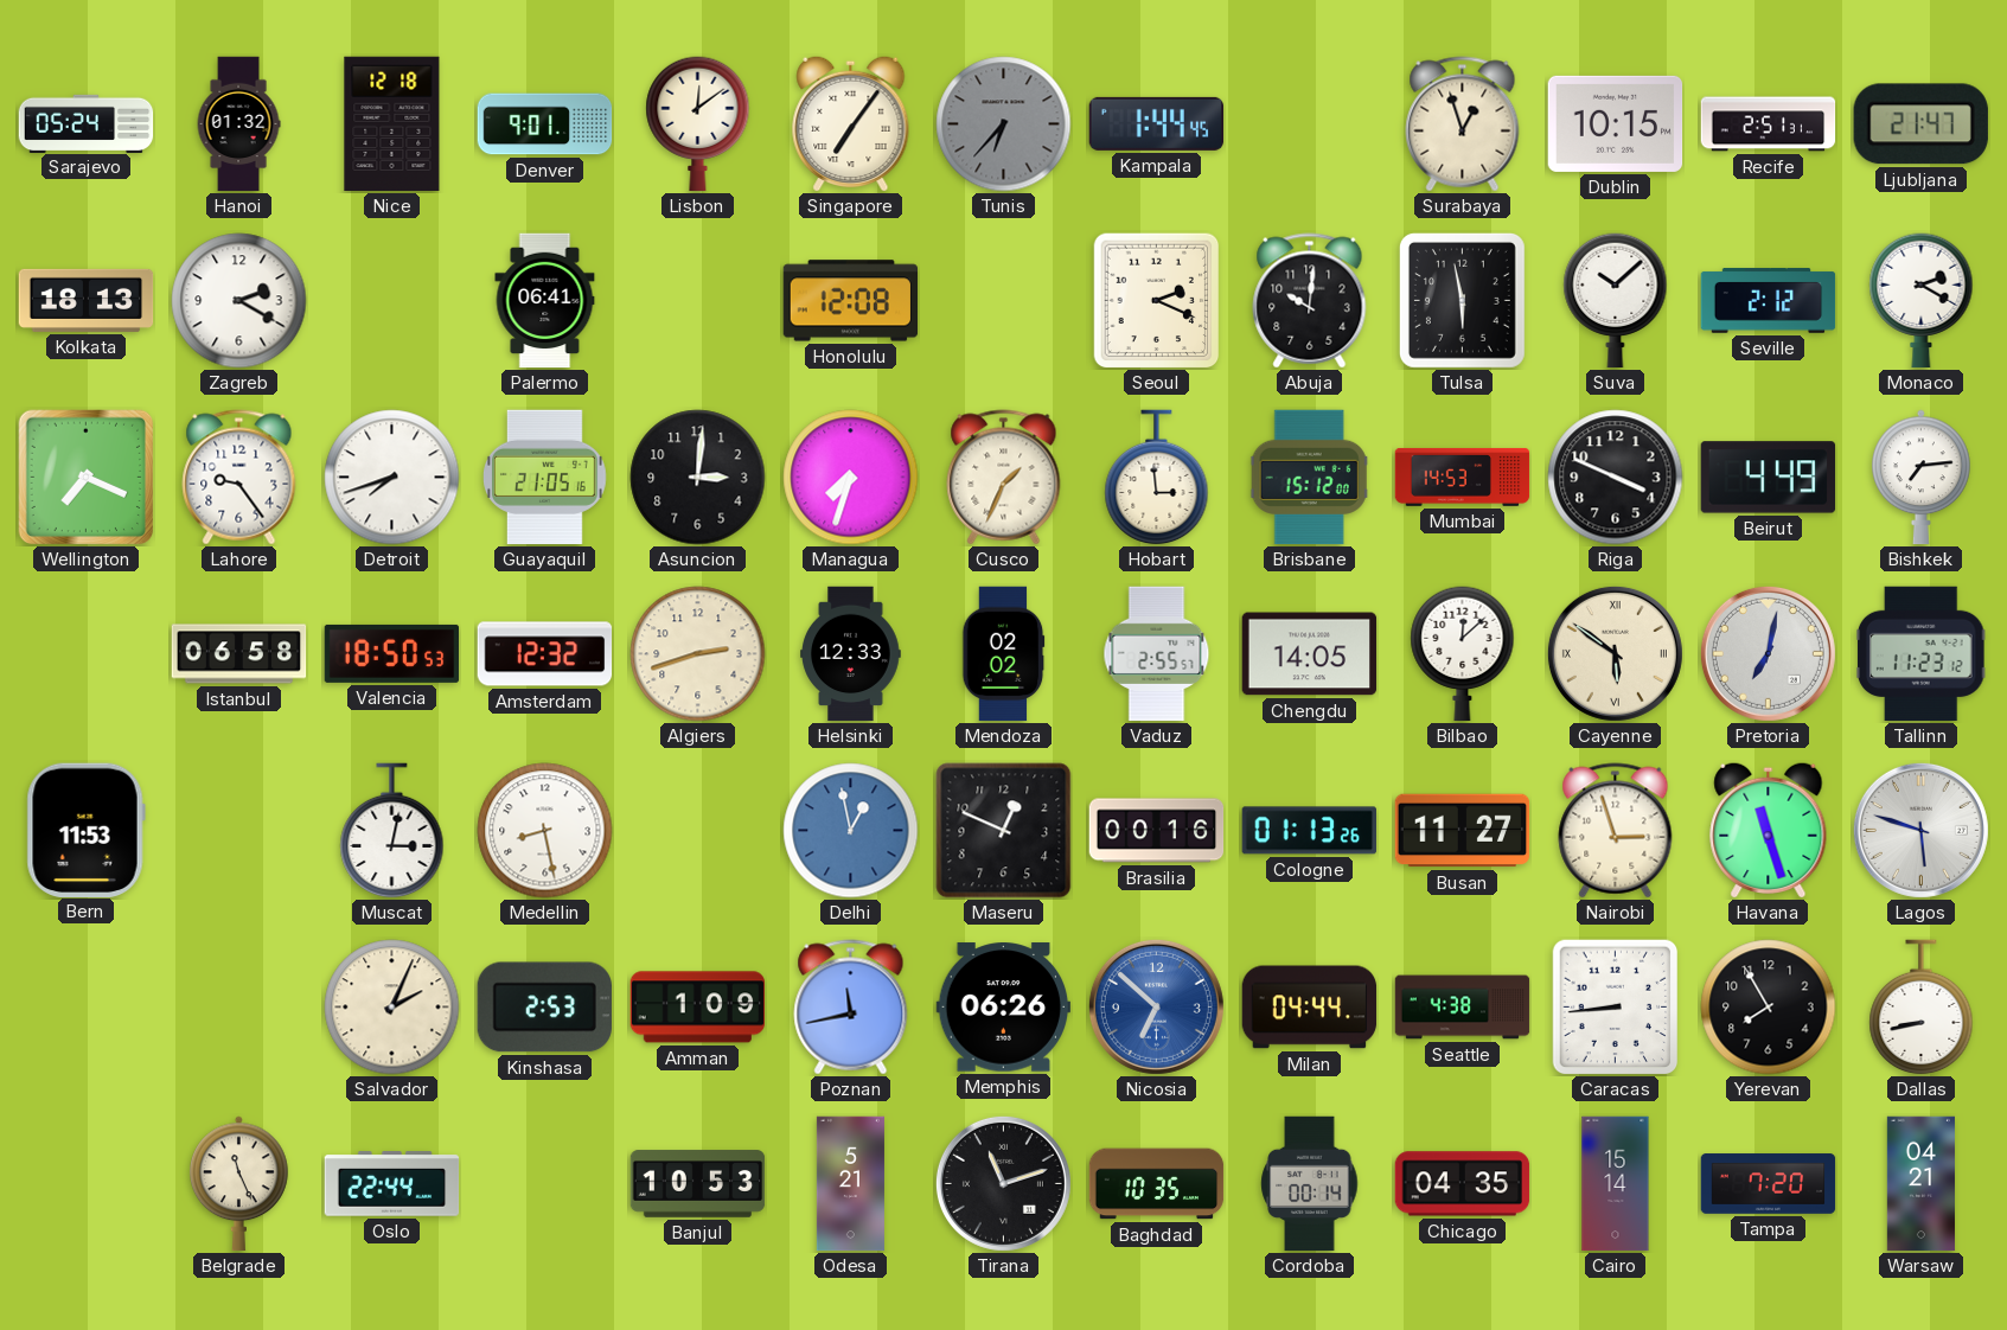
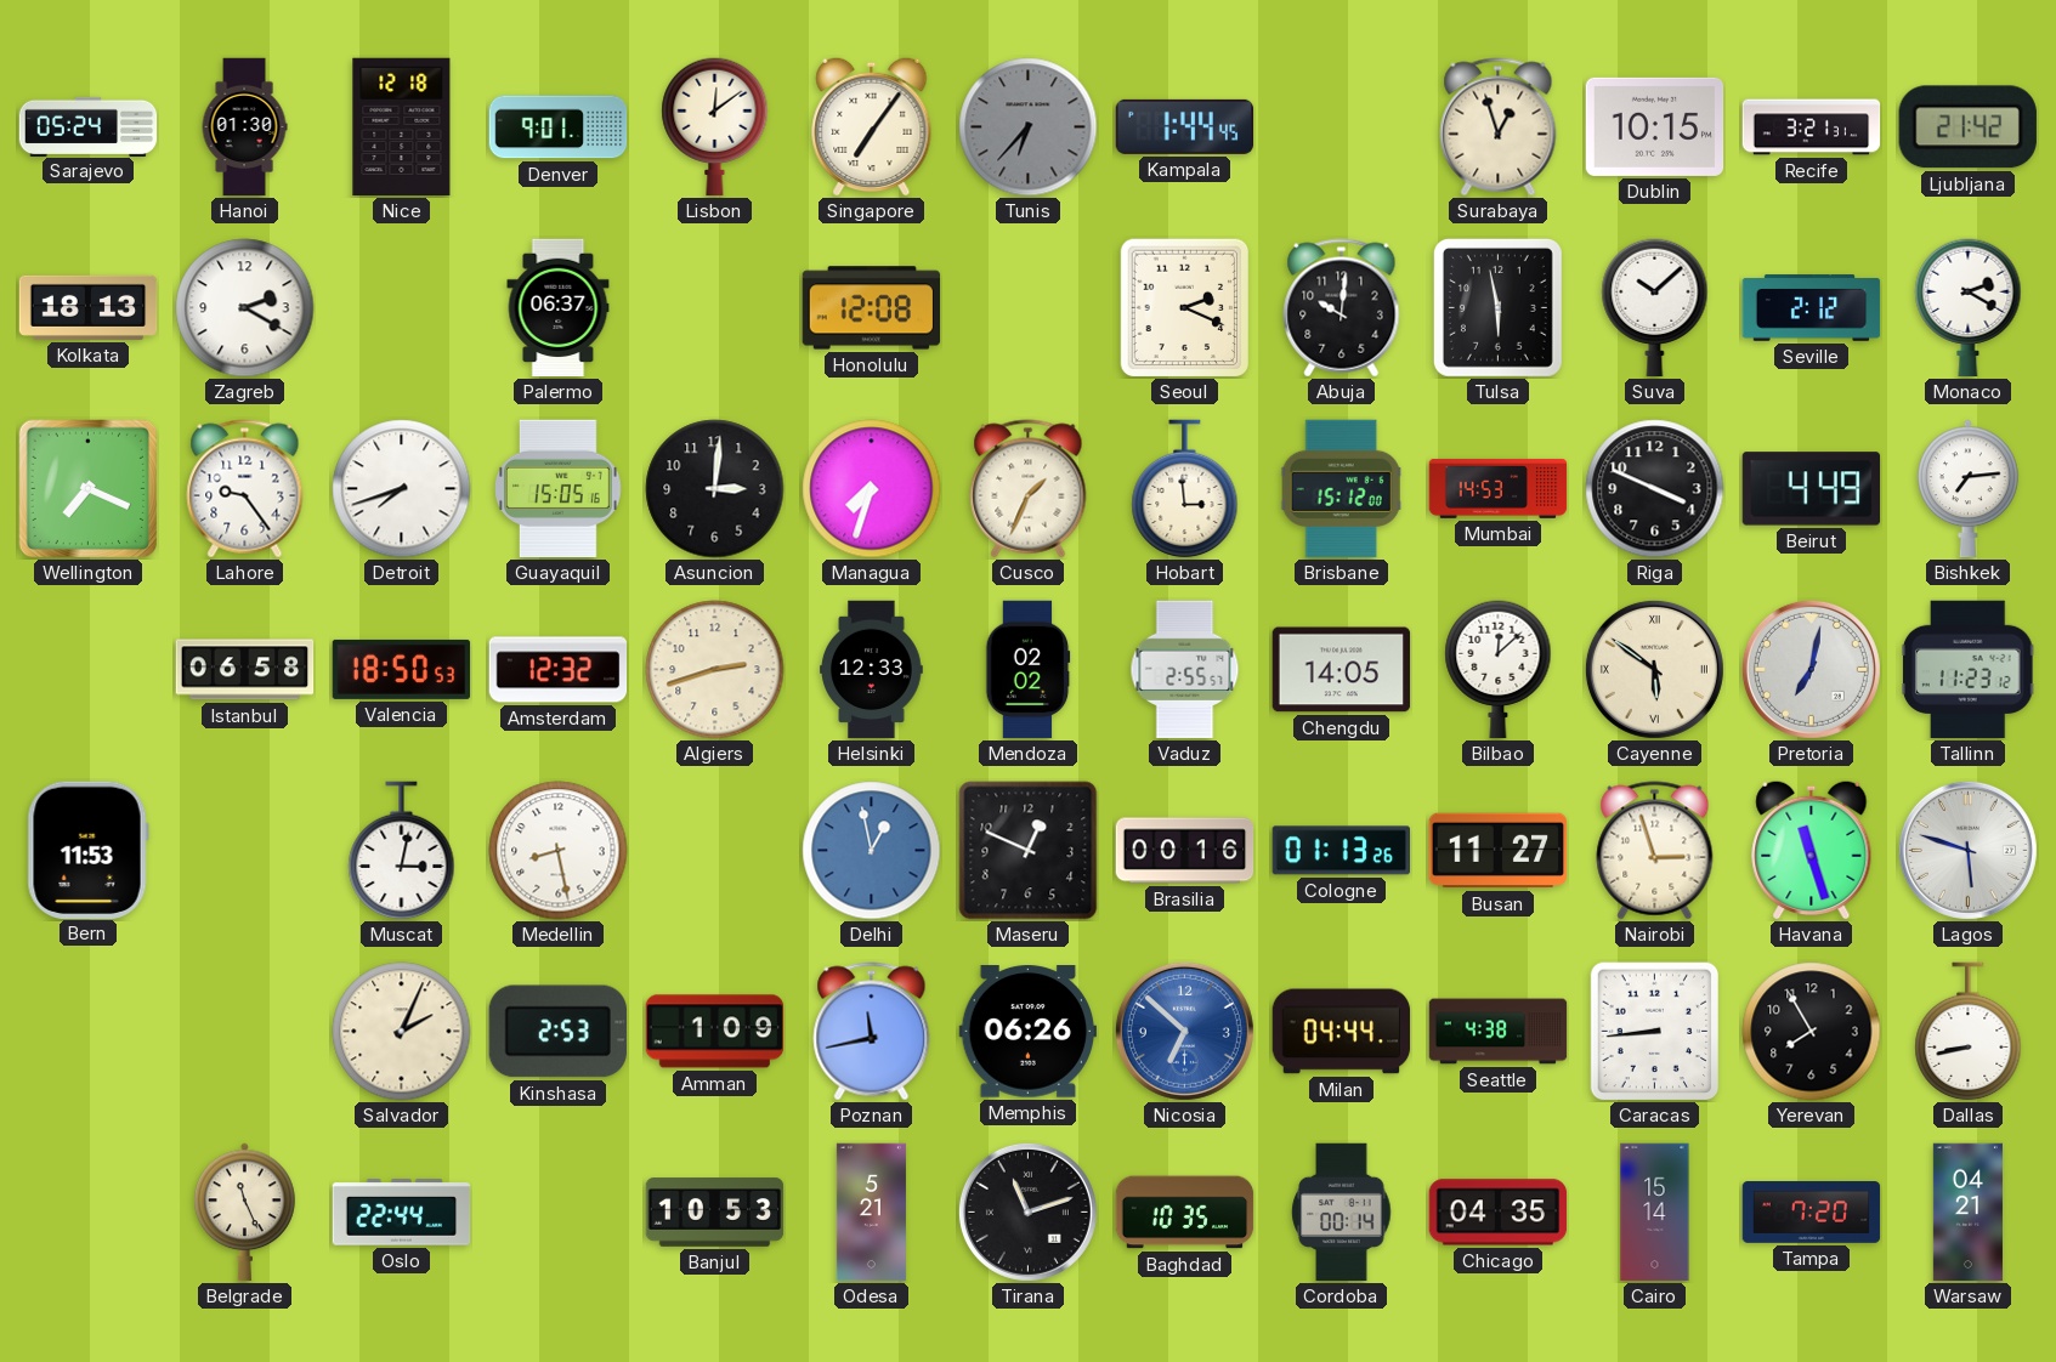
Hanoi: 01:32 -> 01:30 (244, 127)
Recife: 2:51 -> 3:21 (1812, 127)
Ljubljana: 21:47 -> 21:42 (1967, 127)
Palermo: 06:41 -> 06:37 (559, 308)
Guayaquil: 21:05 -> 15:05 (559, 489)
